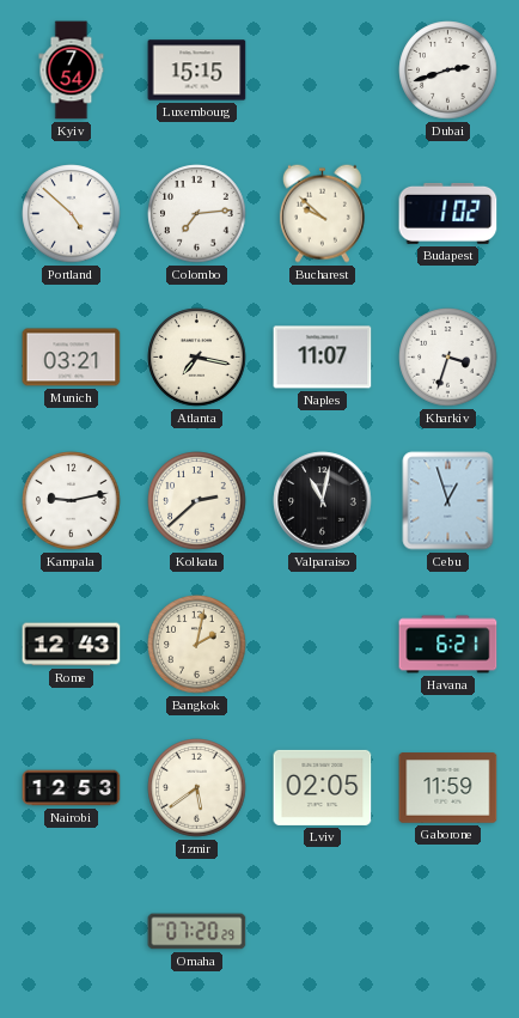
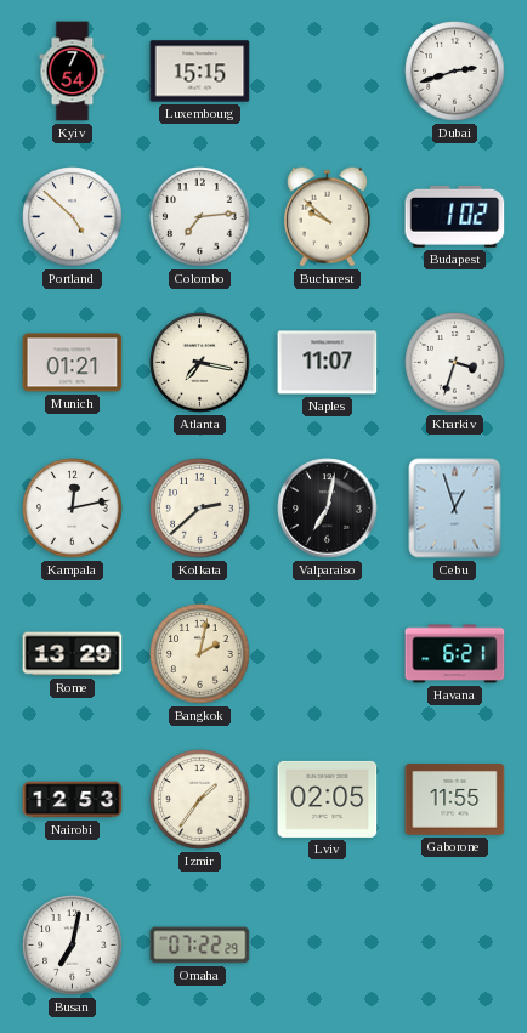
Munich: 03:21 -> 01:21 (73, 363)
Kampala: 9:13 -> 12:13 (73, 509)
Valparaiso: 11:02 -> 7:02 (328, 509)
Rome: 12:43 -> 13:29 (73, 654)
Izmir: 5:39 -> 1:36 (200, 800)
Gaborone: 11:59 -> 11:55 (455, 800)
Busan: none -> 7:02 (73, 946)
Omaha: 07:20 -> 07:22 (200, 946)
